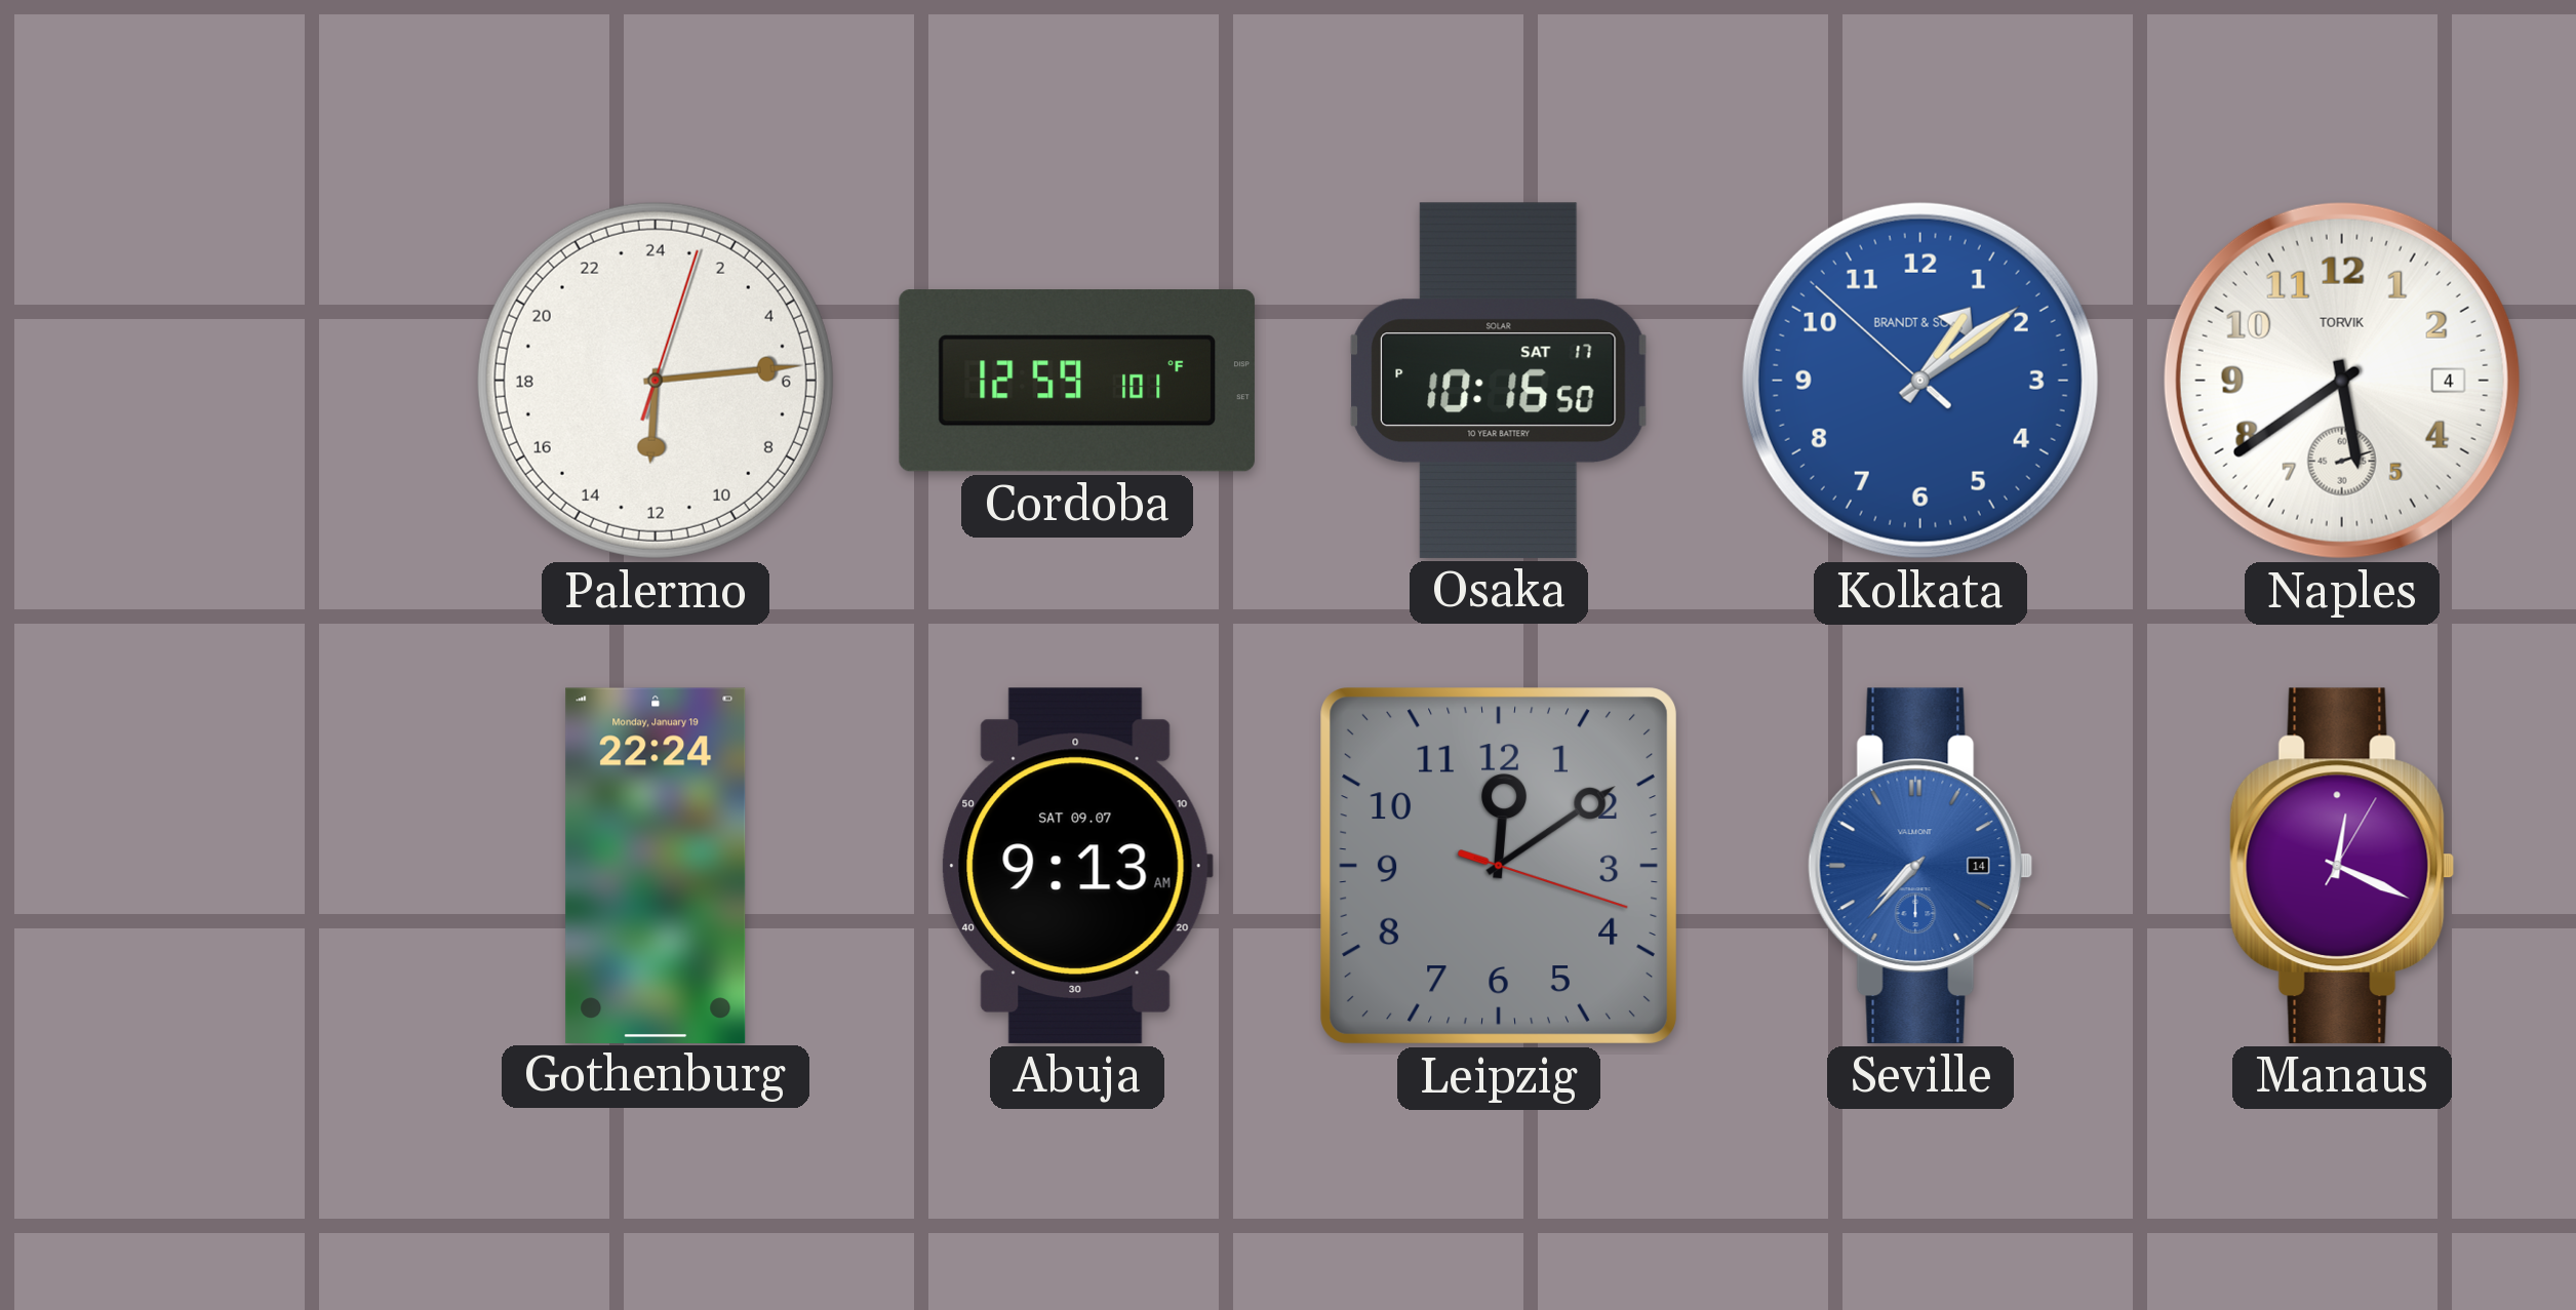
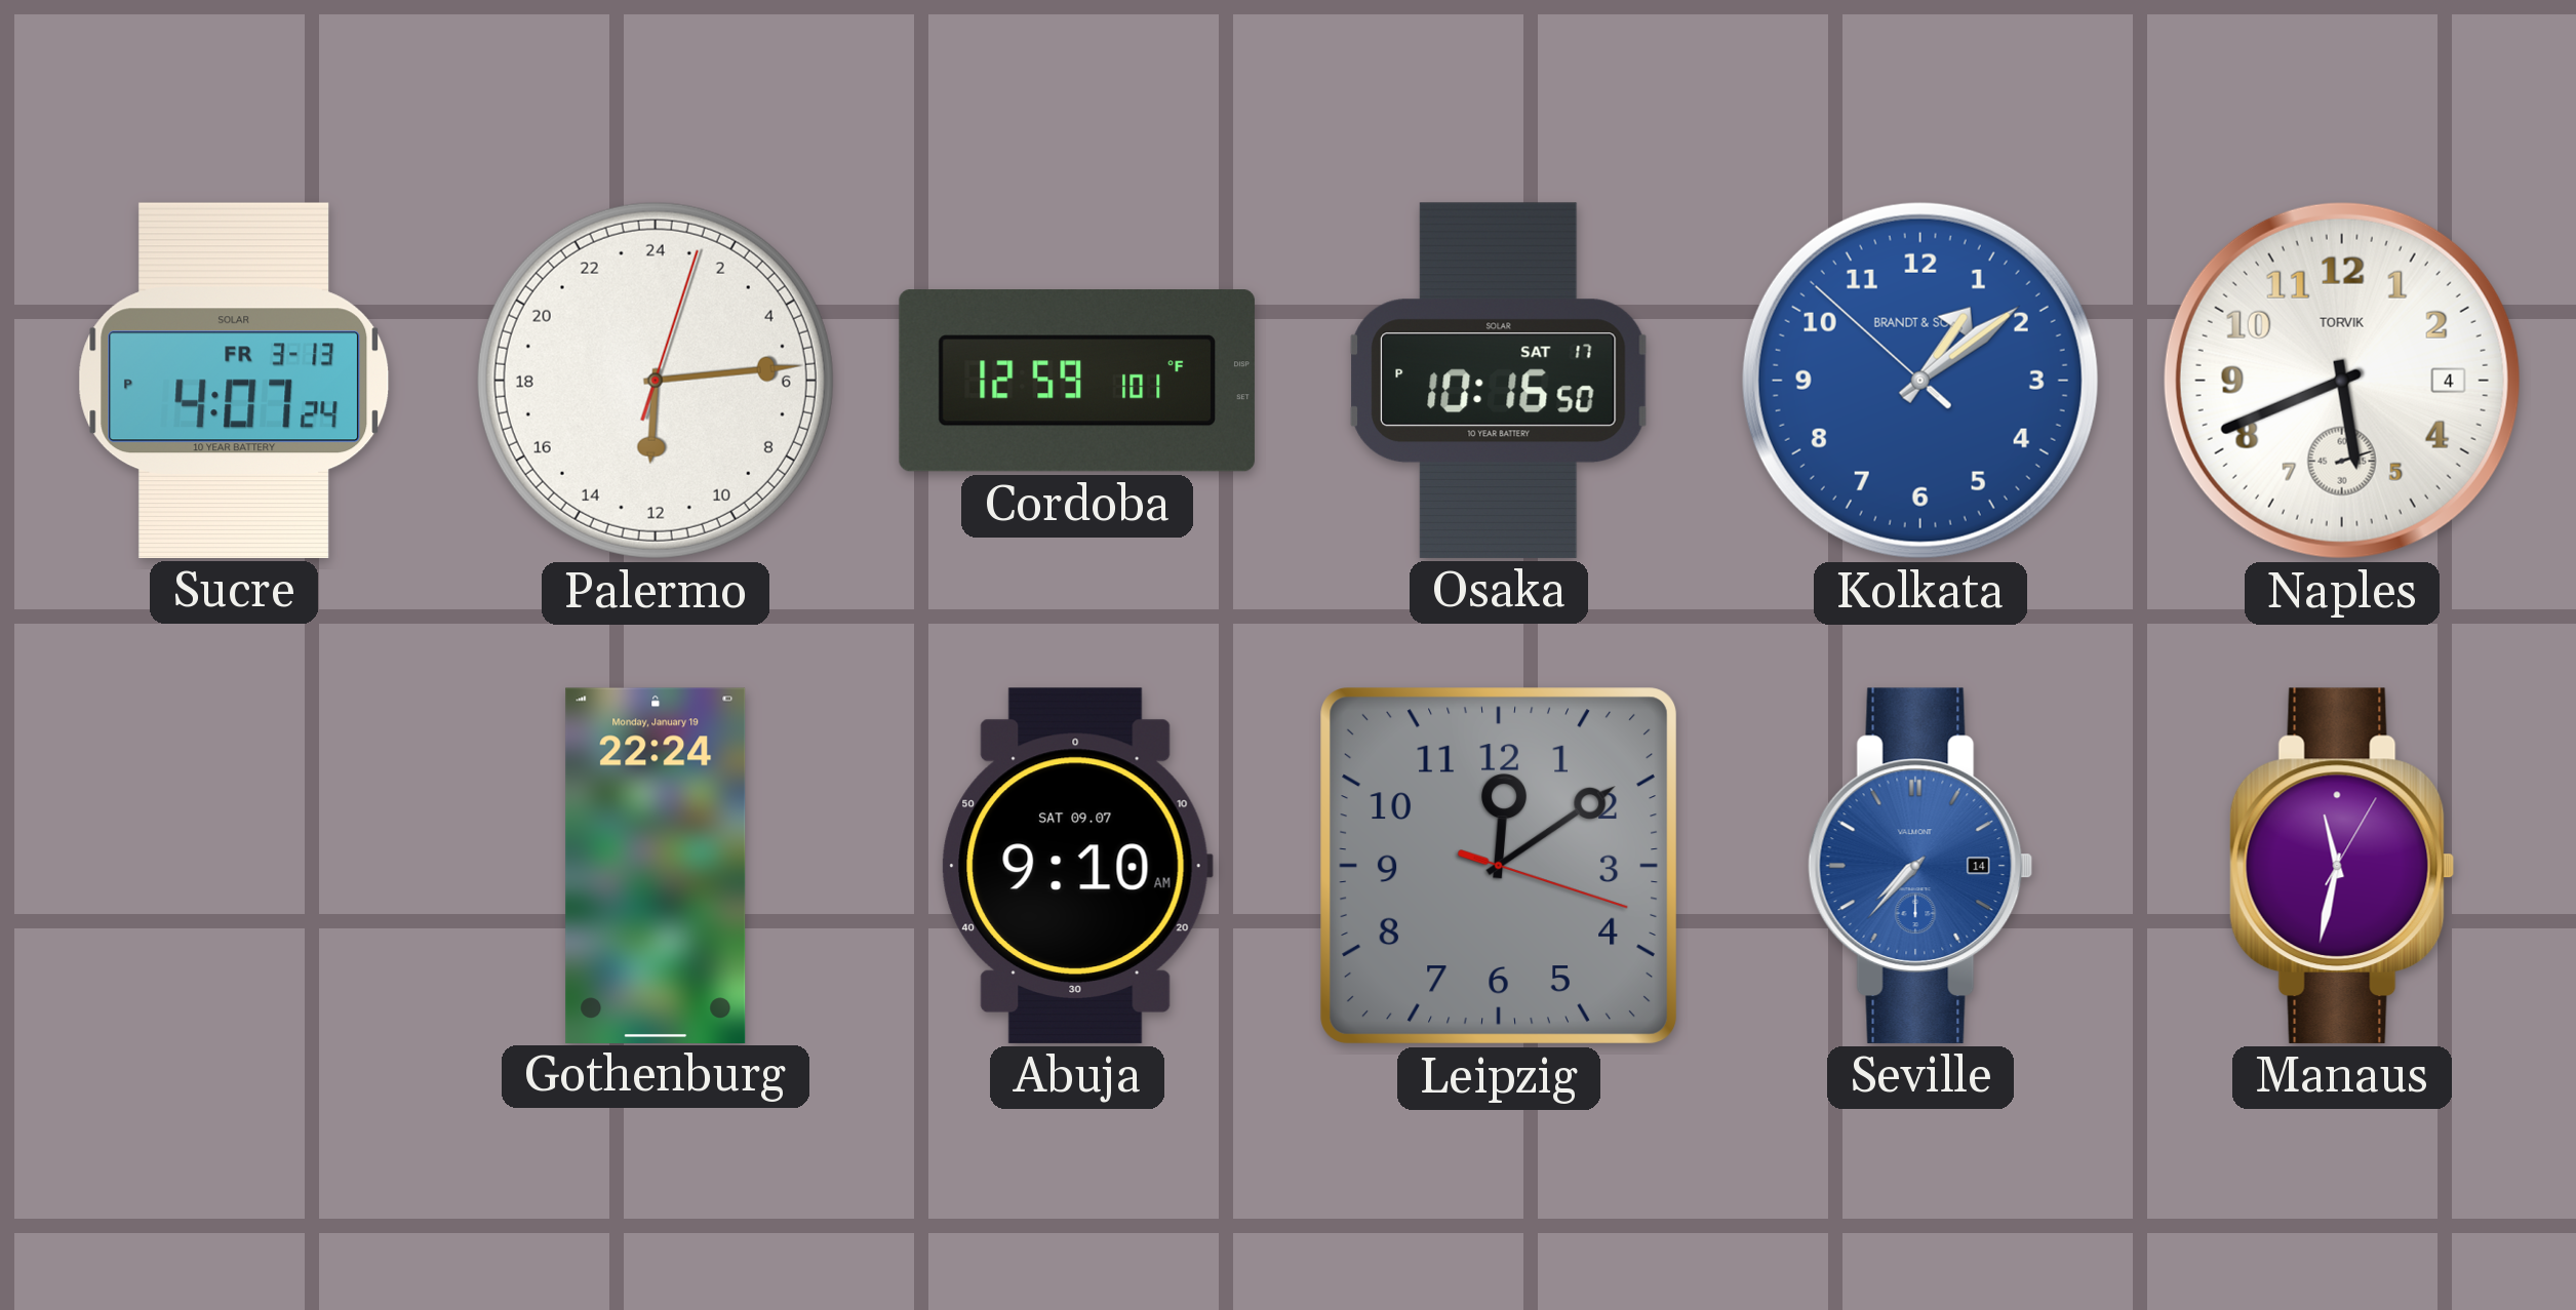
Sucre: none -> 4:07 (234, 381)
Naples: 5:39 -> 5:41 (2342, 381)
Abuja: 9:13 -> 9:10 (1077, 866)
Manaus: 12:19 -> 11:32 (2342, 866)
